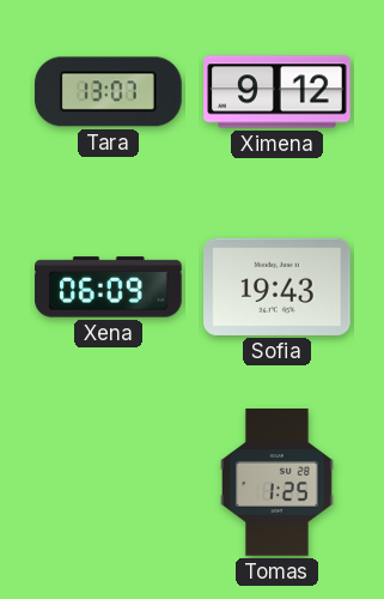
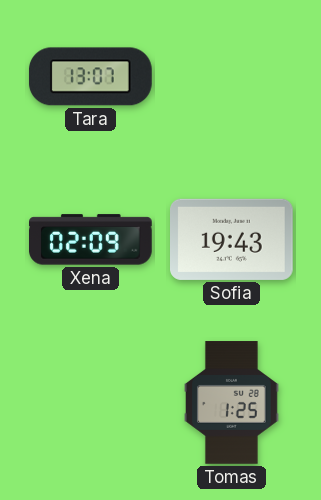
Ximena: 9:12 -> none (278, 92)
Xena: 06:09 -> 02:09 (91, 240)
